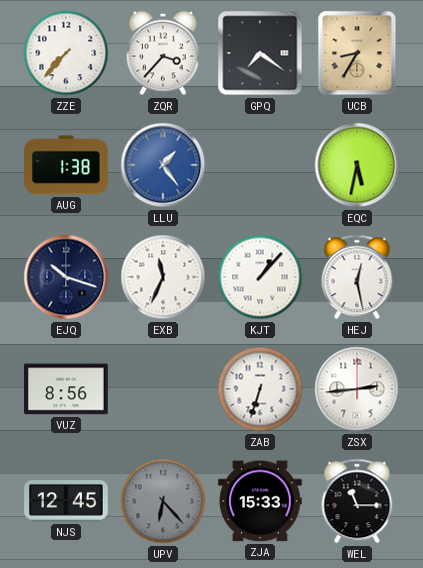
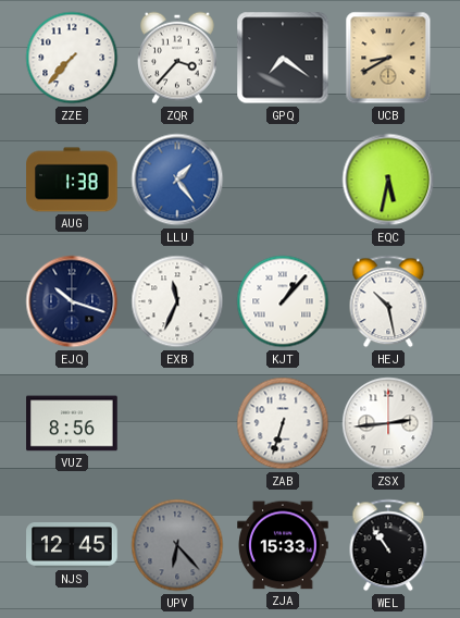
UCB: 8:35 -> 8:40 (388, 58)
HEJ: 12:28 -> 10:28 (388, 301)
WEL: 11:15 -> 10:54 (388, 545)
